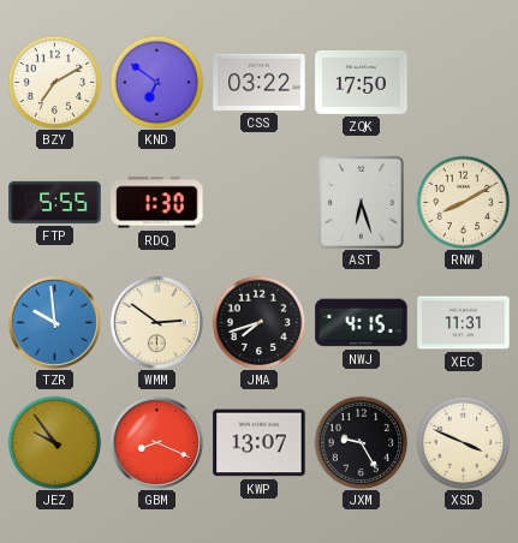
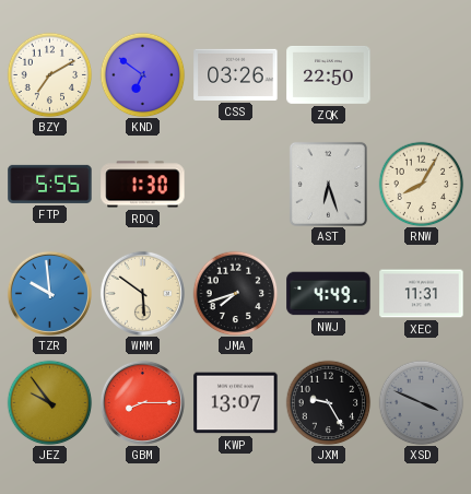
CSS: 03:22 -> 03:26 (236, 74)
ZQK: 17:50 -> 22:50 (329, 74)
RNW: 8:10 -> 8:05 (421, 184)
WMM: 2:51 -> 5:51 (142, 293)
NWJ: 4:15 -> 4:49 (329, 294)
GBM: 8:19 -> 8:15 (142, 402)
XSD dial: cream -> grey (421, 402)
